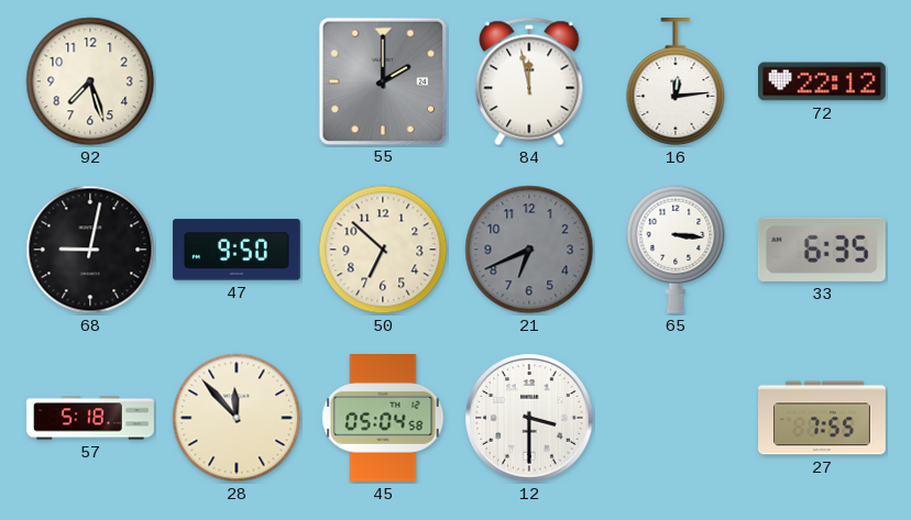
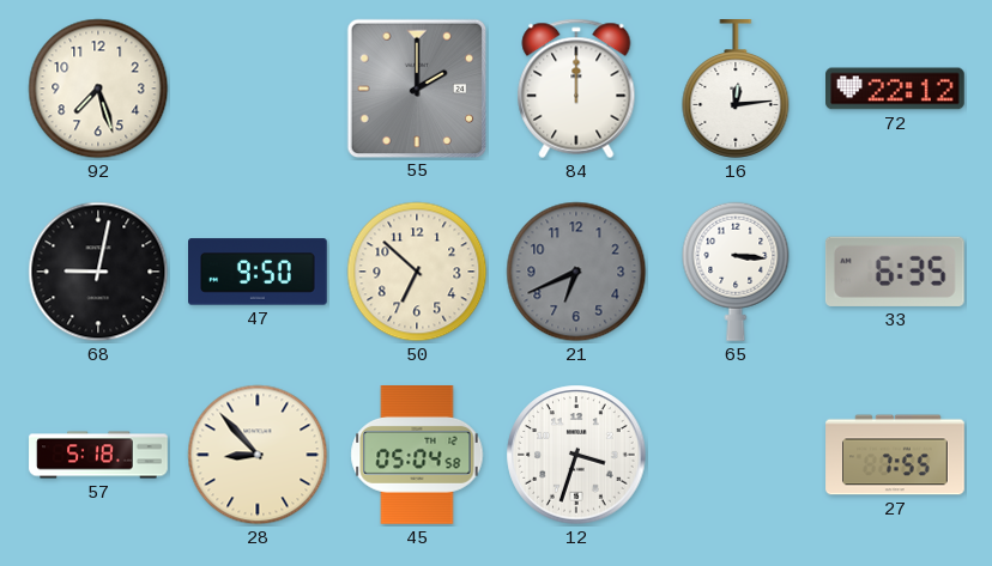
84: 11:58 -> 12:00 (576, 89)
28: 11:53 -> 8:53 (258, 455)
12: 3:30 -> 3:33 (576, 455)
